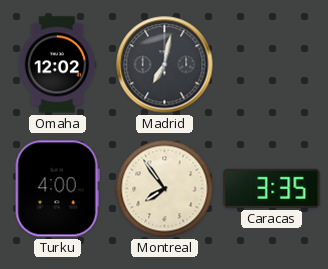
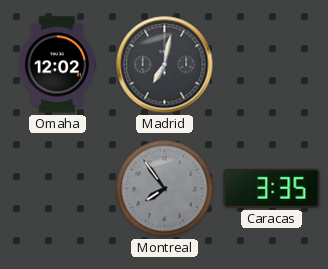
Turku: 4:00 -> none (57, 189)
Montreal dial: cream -> grey (165, 189)
